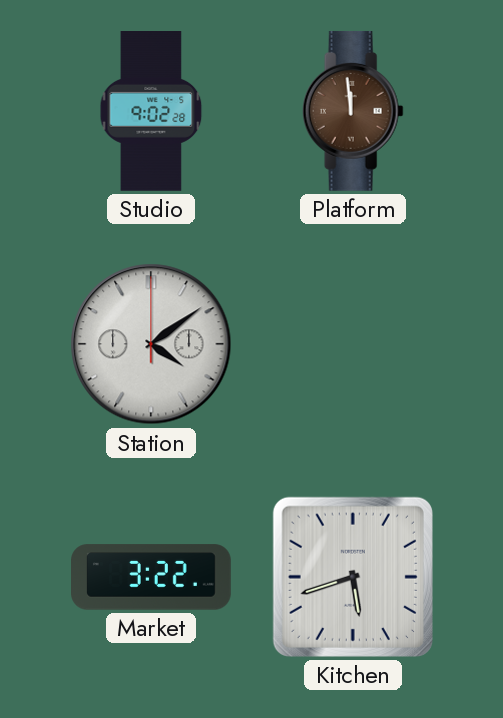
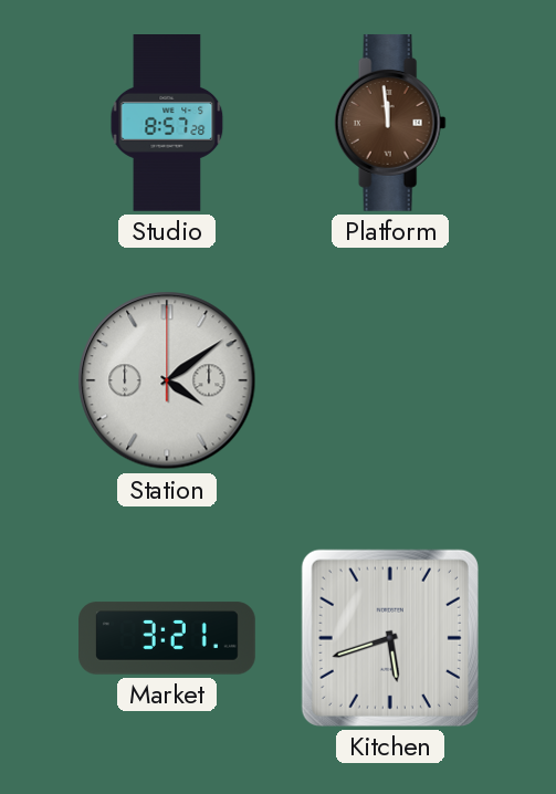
Studio: 9:02 -> 8:57 (167, 124)
Market: 3:22 -> 3:21 (168, 638)
